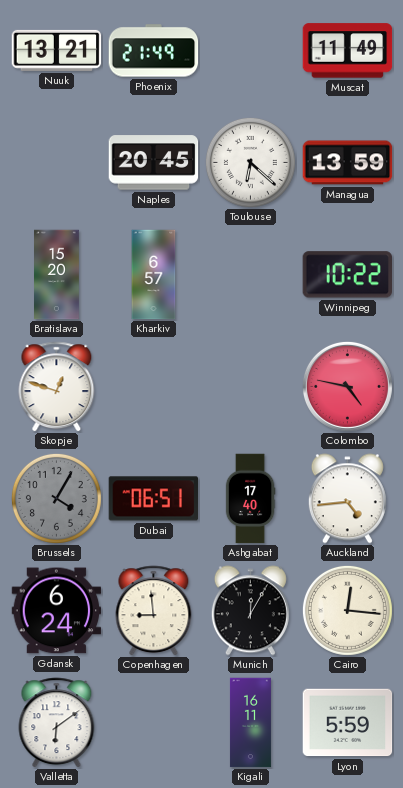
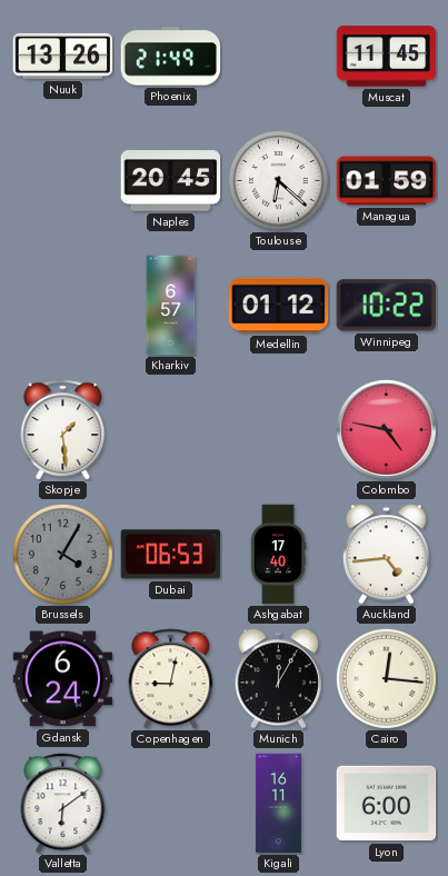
Nuuk: 13:21 -> 13:26 (63, 56)
Muscat: 11:49 -> 11:45 (387, 57)
Managua: 13:59 -> 01:59 (387, 181)
Bratislava: 15:20 -> none (57, 275)
Medellin: none -> 01:12 (279, 306)
Skopje: 12:48 -> 1:29 (63, 430)
Dubai: 06:51 -> 06:53 (171, 555)
Copenhagen: 8:59 -> 9:02 (171, 679)
Lyon: 5:59 -> 6:00 (387, 804)
